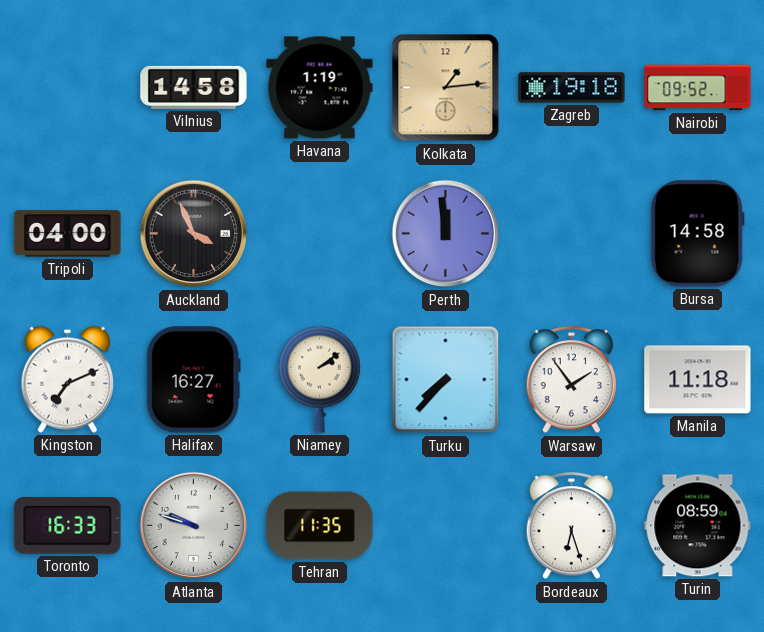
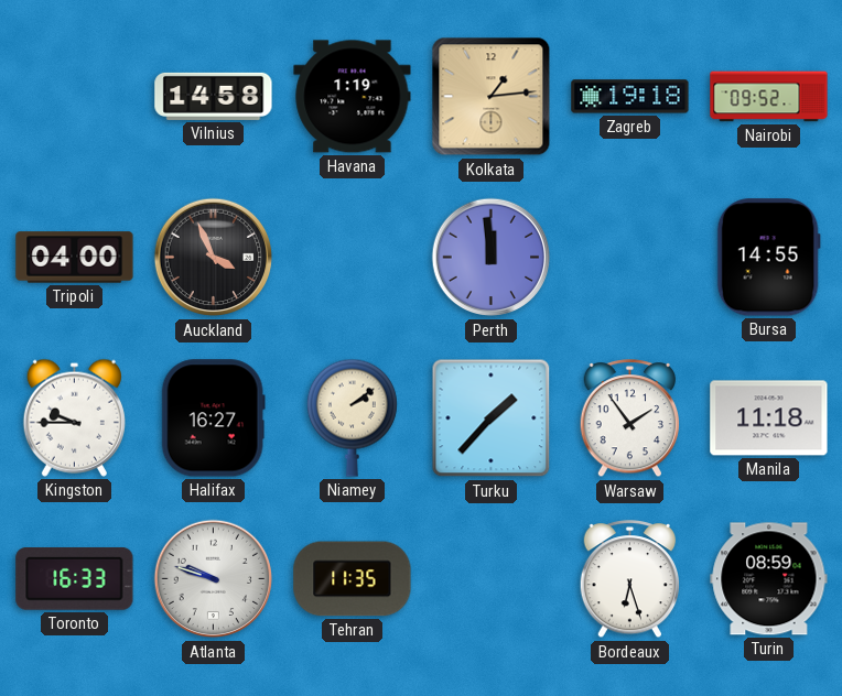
Bursa: 14:58 -> 14:55 (768, 258)
Kingston: 7:11 -> 9:45 (74, 417)
Turku: 7:37 -> 1:37 (492, 418)
